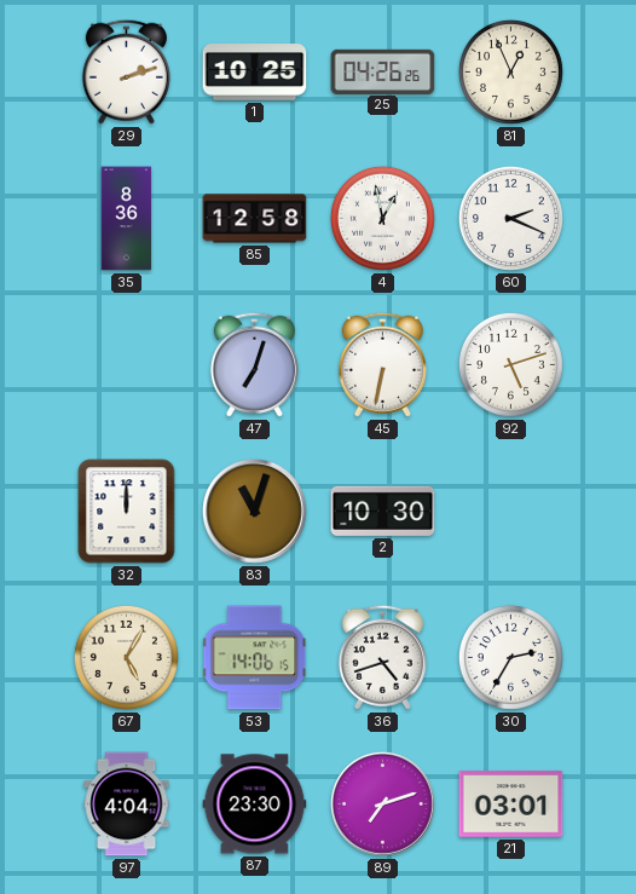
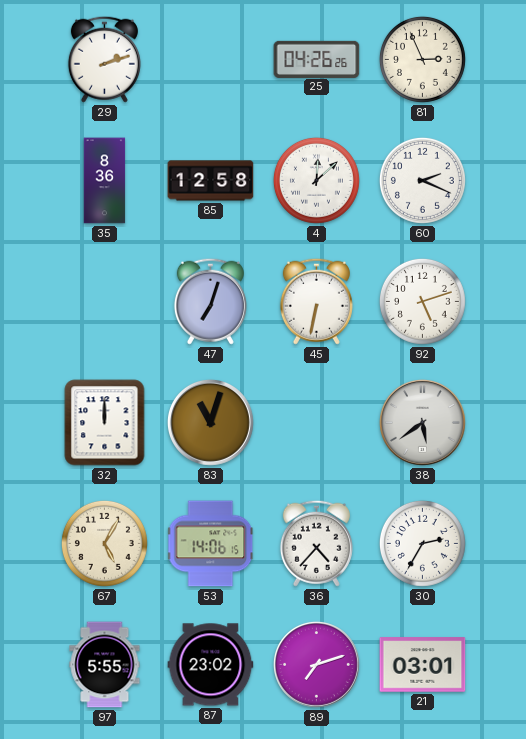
1: 10:25 -> none (255, 73)
81: 12:56 -> 2:56 (422, 59)
4: 12:58 -> 12:08 (316, 180)
2: 10:30 -> none (383, 511)
38: none -> 5:39 (423, 423)
36: 4:42 -> 4:37 (316, 543)
97: 4:04 -> 5:55 (105, 665)
87: 23:30 -> 23:02 (211, 665)
